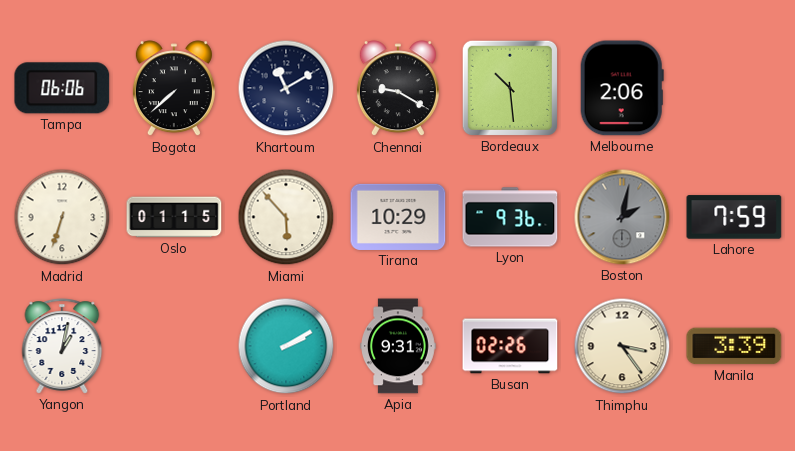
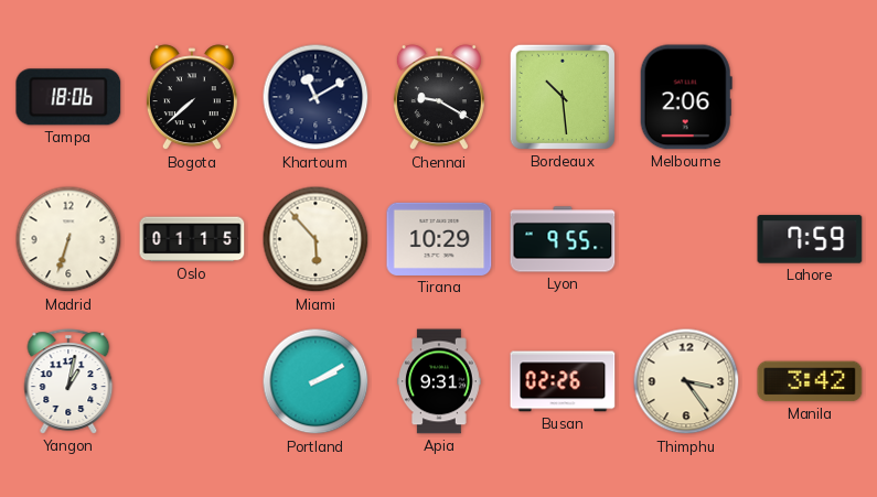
Tampa: 06:06 -> 18:06 (68, 97)
Lyon: 9:36 -> 9:55 (563, 239)
Boston: 2:02 -> none (622, 217)
Manila: 3:39 -> 3:42 (810, 381)
